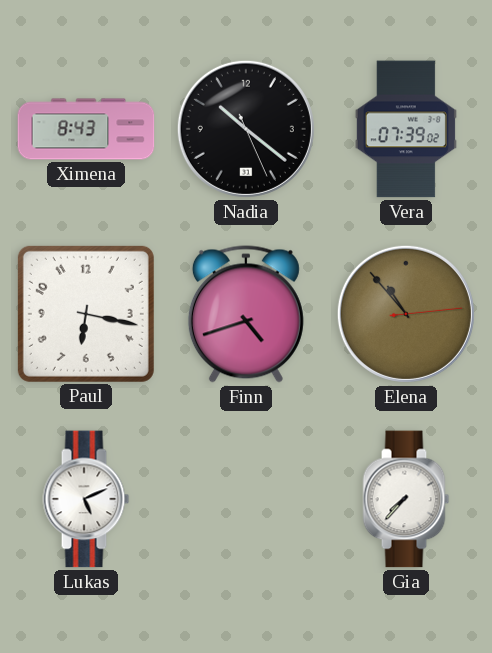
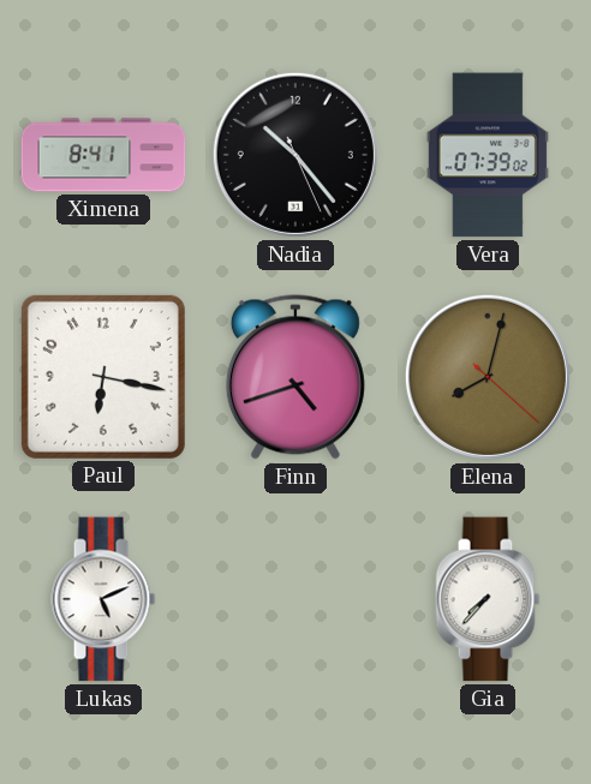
Ximena: 8:43 -> 8:41 (103, 155)
Nadia: 10:21 -> 10:23 (295, 155)
Elena: 10:53 -> 8:02 (488, 377)
